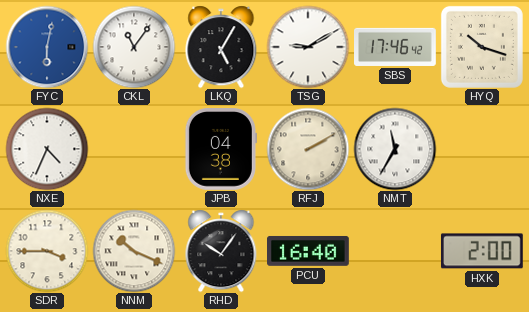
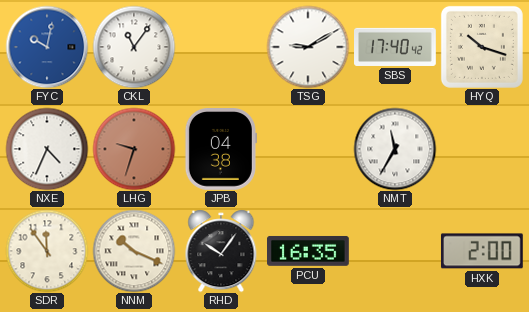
FYC: 6:02 -> 10:02 (47, 47)
LKQ: 5:05 -> none (221, 47)
SBS: 17:46 -> 17:40 (395, 47)
LHG: none -> 9:33 (134, 149)
RFJ: 2:10 -> none (308, 149)
SDR: 3:45 -> 11:54 (47, 251)
PCU: 16:40 -> 16:35 (309, 251)
